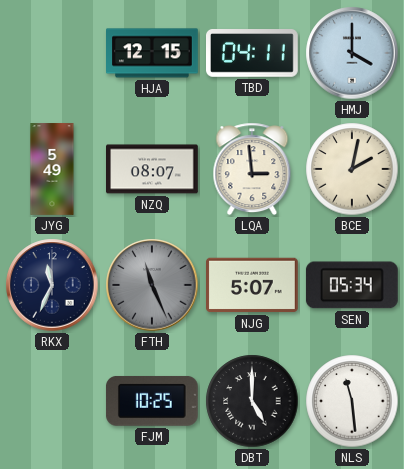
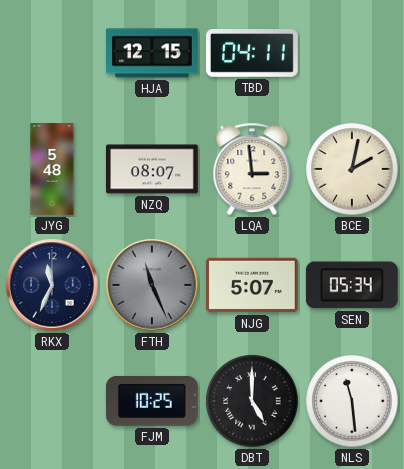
HMJ: 4:00 -> none (352, 53)
JYG: 5:49 -> 5:48 (52, 169)
